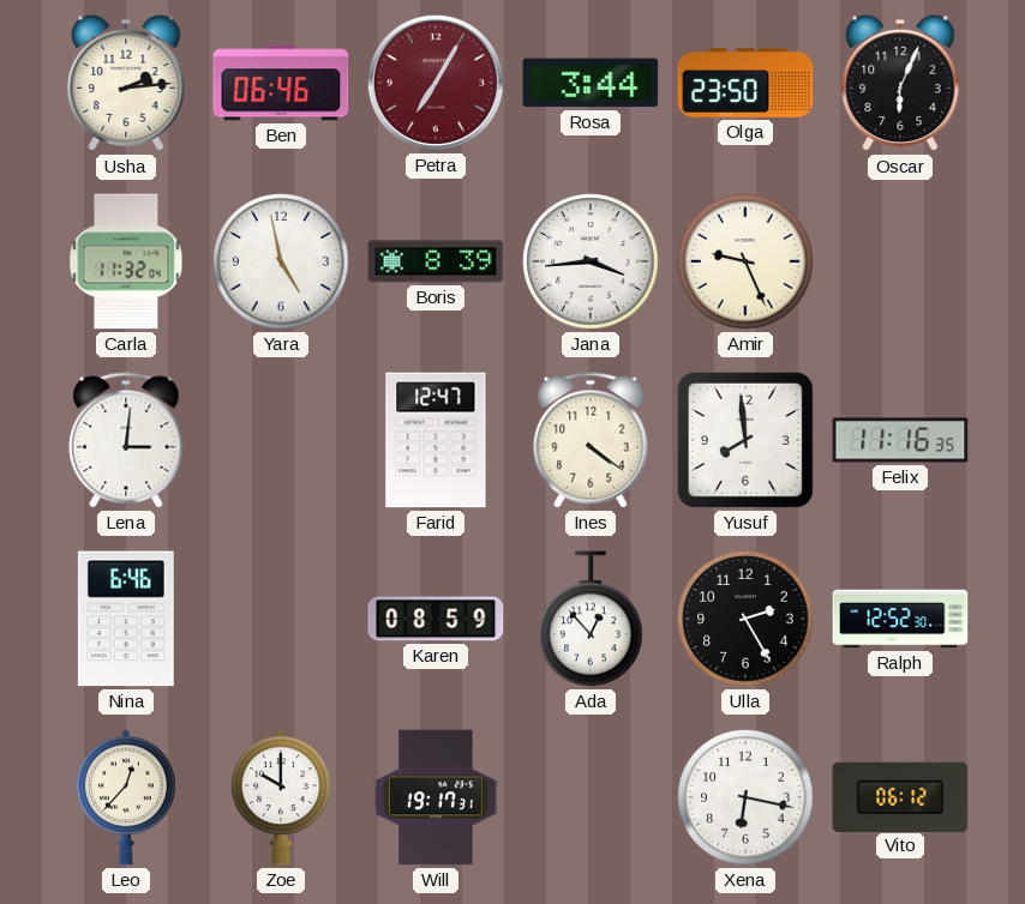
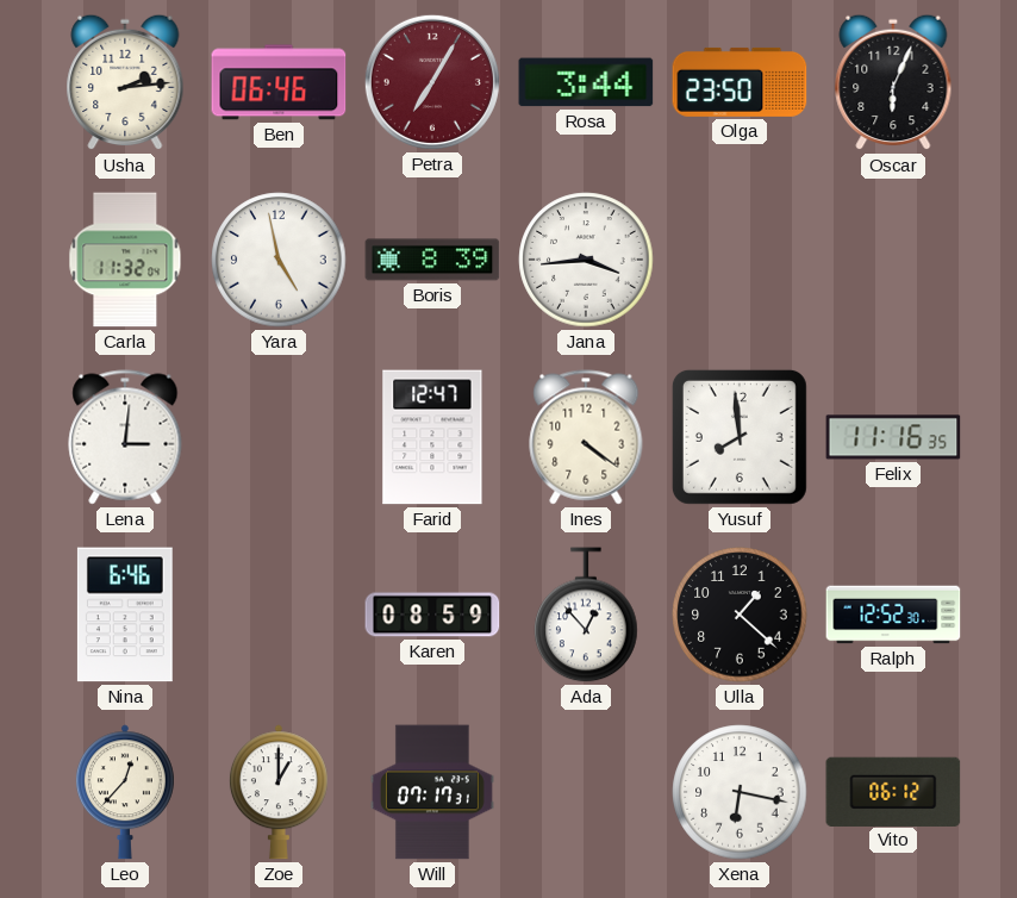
Amir: 9:26 -> none (745, 261)
Ulla: 2:25 -> 1:22 (740, 615)
Zoe: 10:00 -> 1:00 (279, 792)
Will: 19:17 -> 07:17 (432, 792)
